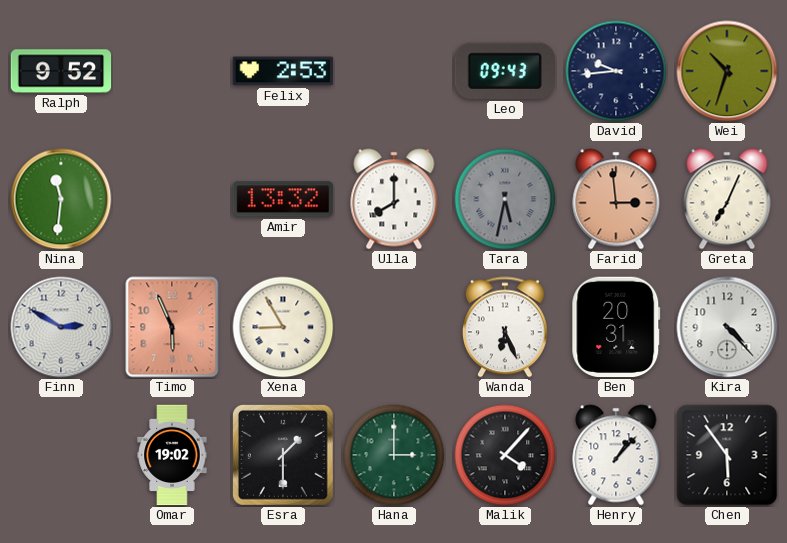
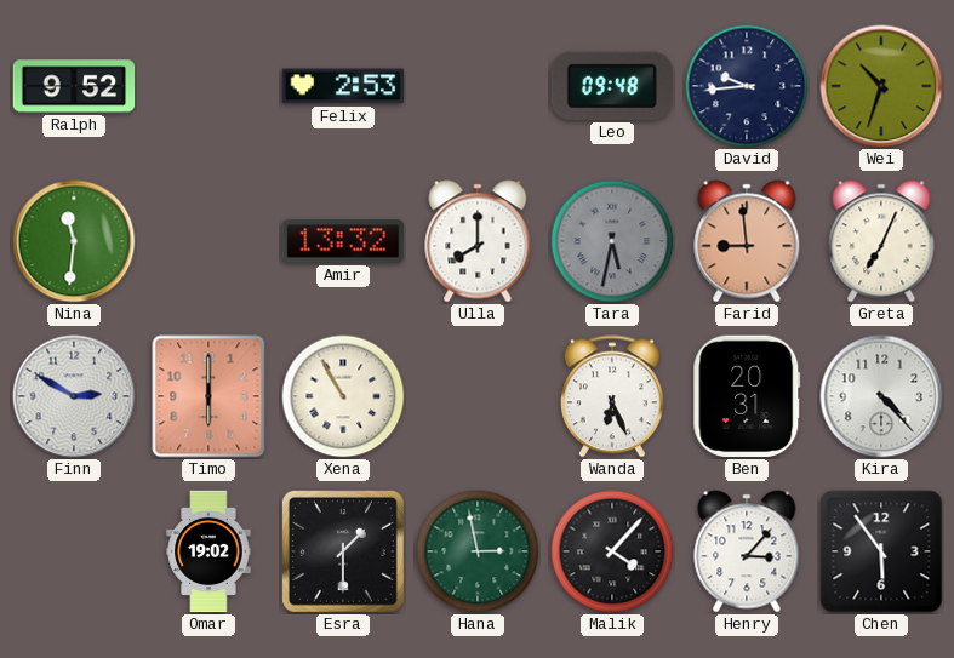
Leo: 09:43 -> 09:48 (612, 86)
Farid: 2:59 -> 8:59 (747, 241)
Timo: 5:56 -> 6:00 (208, 396)
Xena: 8:55 -> 10:55 (343, 396)
Hana: 3:00 -> 2:58 (478, 551)
Henry: 1:07 -> 3:07 (747, 551)
